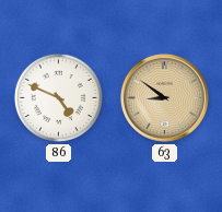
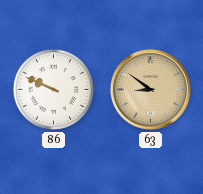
86: 4:49 -> 9:49 (53, 89)
